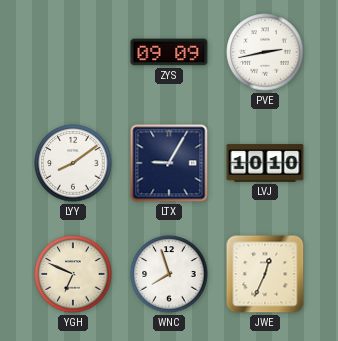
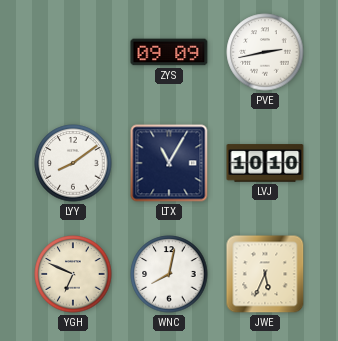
LTX: 9:05 -> 11:05 (169, 163)
WNC: 7:57 -> 8:02 (169, 274)
JWE: 12:34 -> 5:34 (265, 274)
